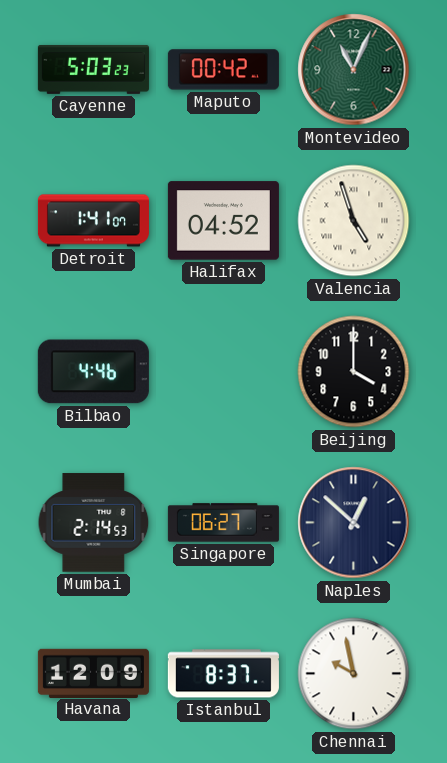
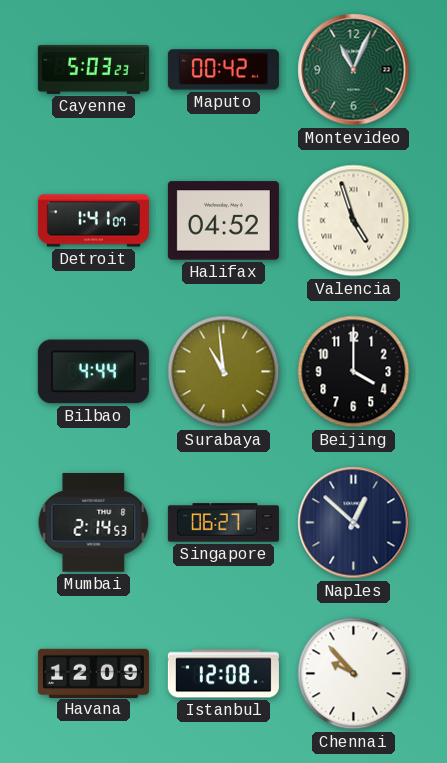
Bilbao: 4:46 -> 4:44 (93, 372)
Surabaya: none -> 10:59 (224, 372)
Istanbul: 8:37 -> 12:08 (223, 674)
Chennai: 9:58 -> 9:53 (354, 674)
